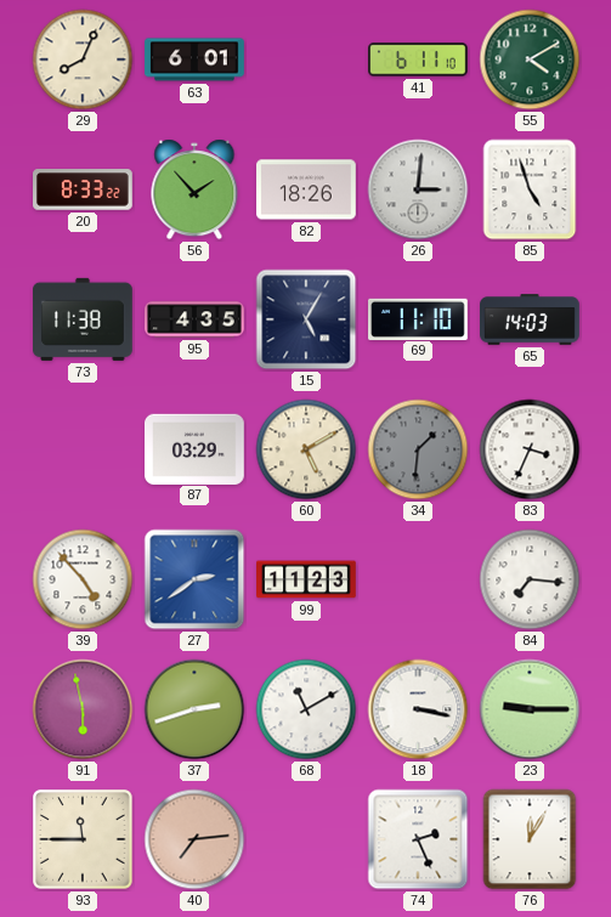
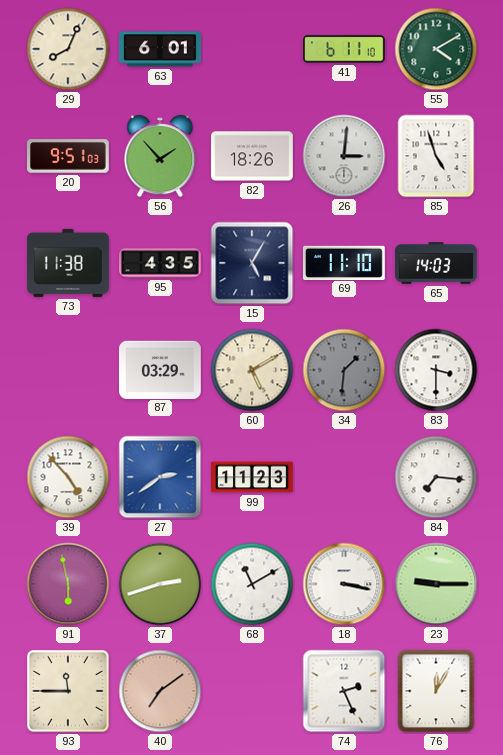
20: 8:33 -> 9:51 (69, 156)
83: 3:34 -> 3:30 (436, 370)
40: 7:14 -> 7:09 (160, 691)
